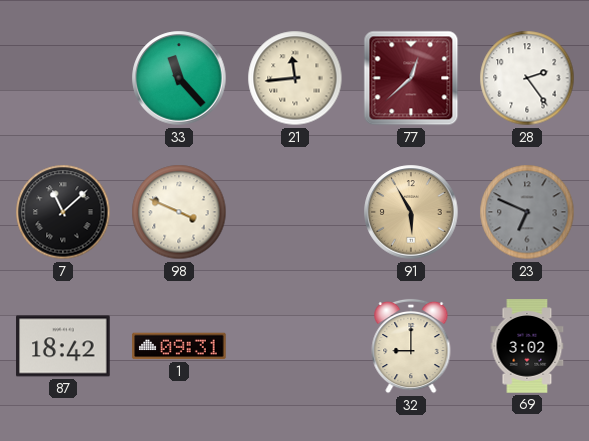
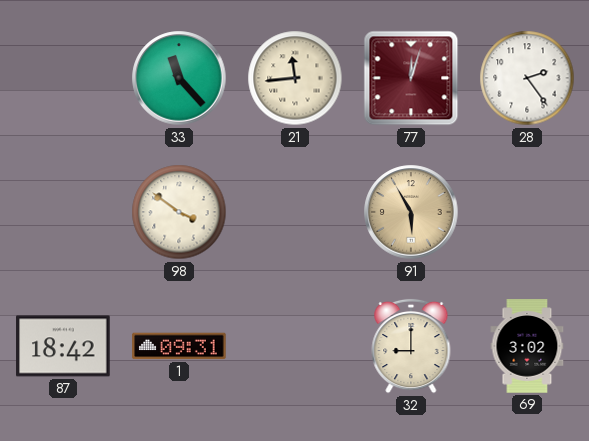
77: 12:38 -> 12:03 (411, 78)
7: 11:08 -> none (63, 212)
98: 3:49 -> 3:51 (179, 212)
23: 6:49 -> none (527, 212)
